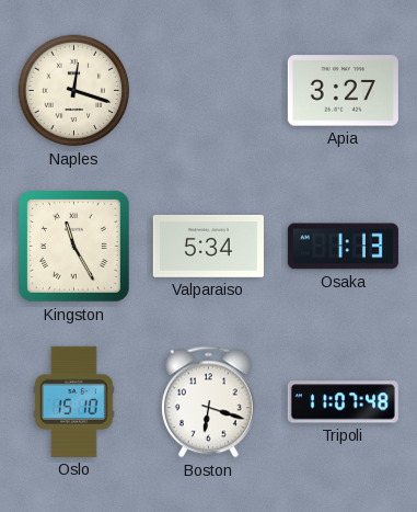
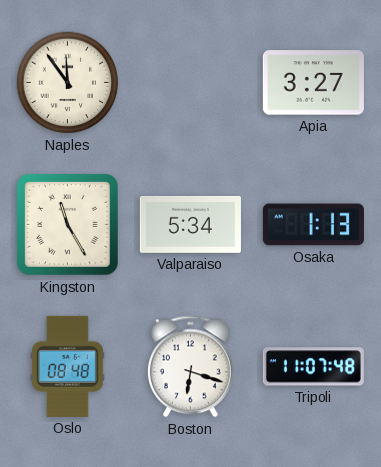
Naples: 12:18 -> 11:54 (68, 83)
Oslo: 15:10 -> 08:48 (67, 366)
